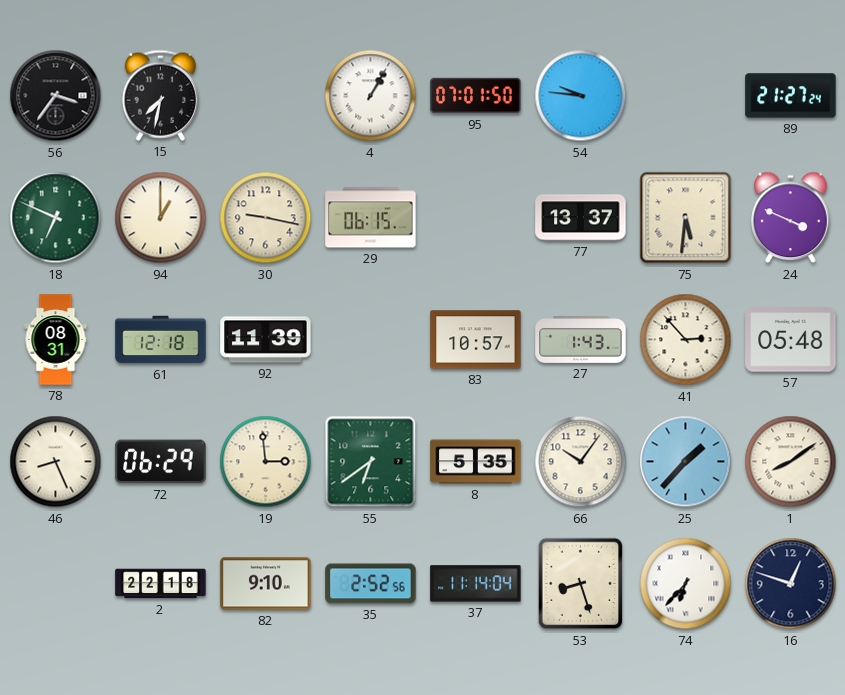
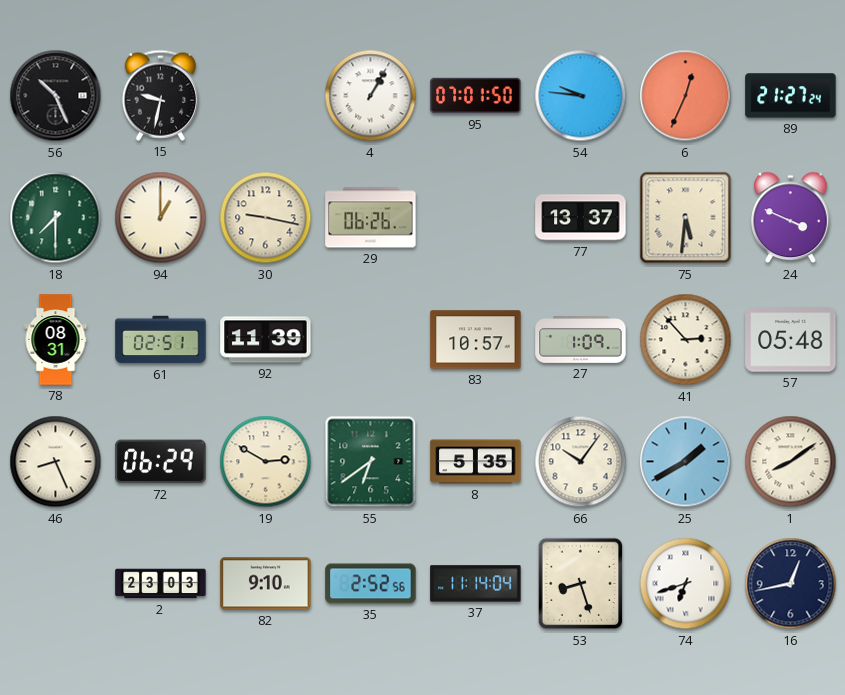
56: 3:36 -> 10:26 (56, 96)
15: 7:32 -> 9:32 (160, 95)
6: none -> 12:34 (686, 96)
18: 6:49 -> 7:30 (56, 218)
29: 06:15 -> 06:26 (371, 218)
61: 12:18 -> 02:51 (161, 340)
27: 1:43 -> 1:09 (581, 340)
19: 2:59 -> 2:50 (266, 462)
25: 1:37 -> 1:40 (686, 462)
2: 22:18 -> 23:03 (161, 584)
74: 6:37 -> 6:42 (686, 584)
16: 12:48 -> 12:43 (791, 584)
